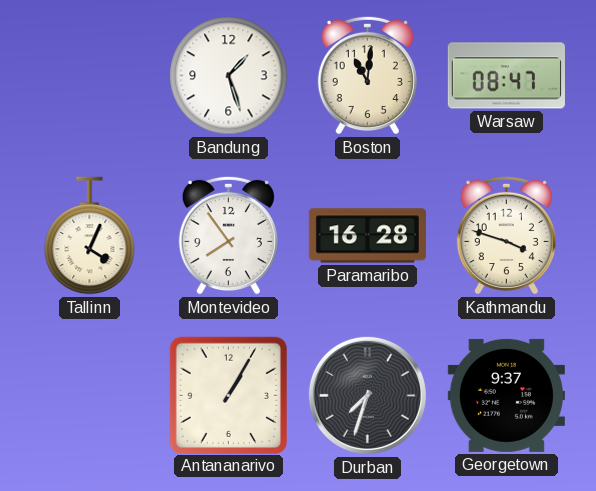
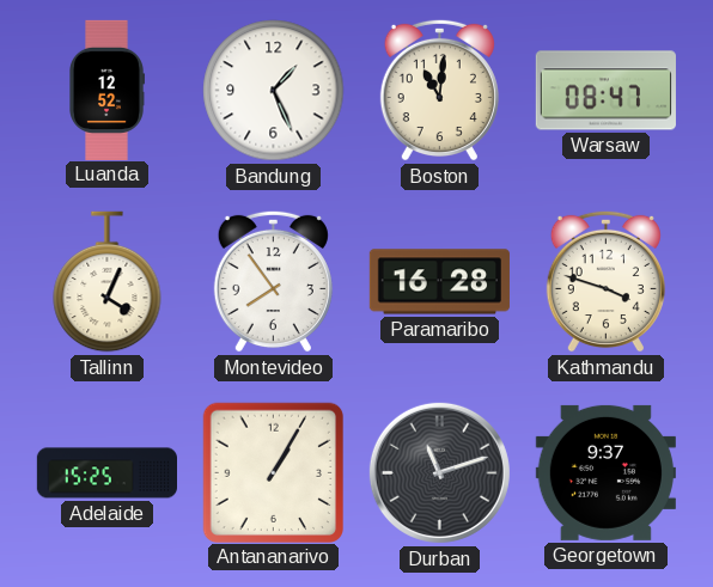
Luanda: none -> 12:52 (108, 90)
Bandung: 1:27 -> 1:26 (274, 91)
Adelaide: none -> 15:25 (106, 473)
Durban: 7:33 -> 11:12 (439, 472)
